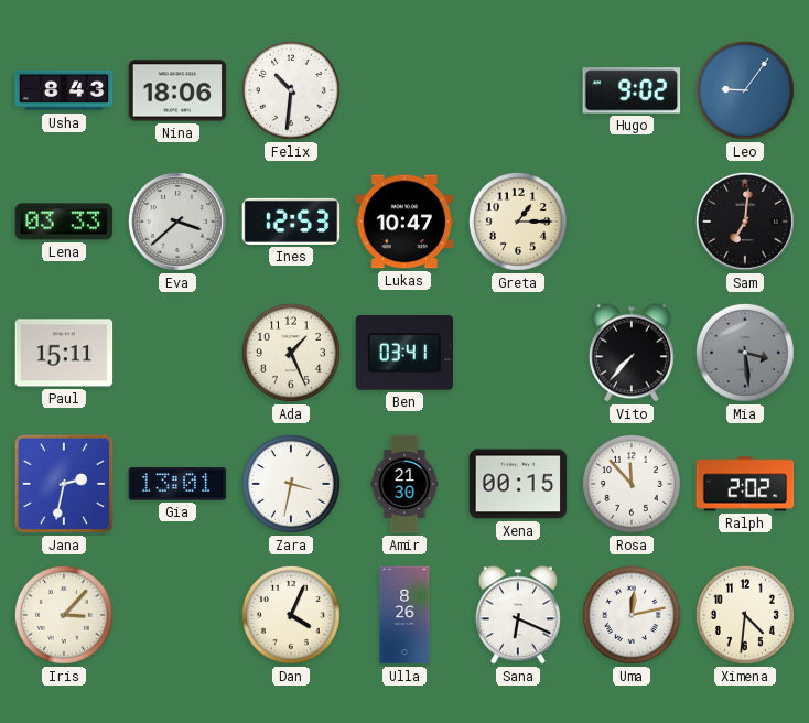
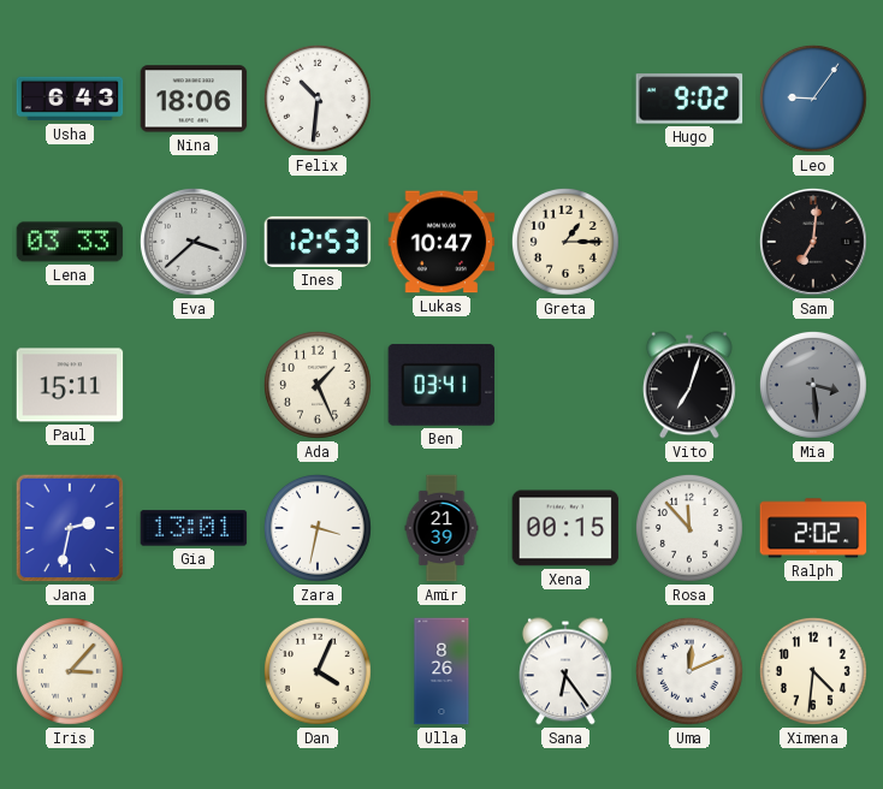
Usha: 8:43 -> 6:43 (70, 99)
Vito: 7:37 -> 7:03 (689, 385)
Amir: 21:30 -> 21:39 (441, 528)
Sana: 6:19 -> 6:24 (565, 671)
Uma: 12:13 -> 12:11 (689, 671)
